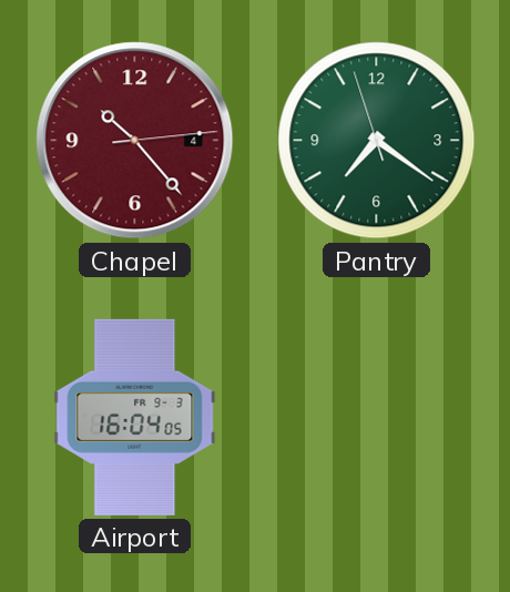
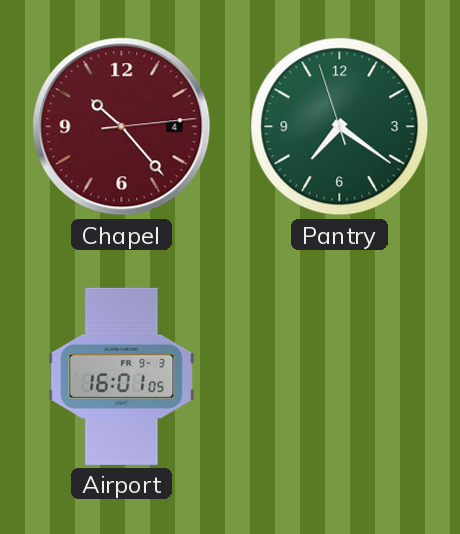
Airport: 16:04 -> 16:01 (122, 376)
